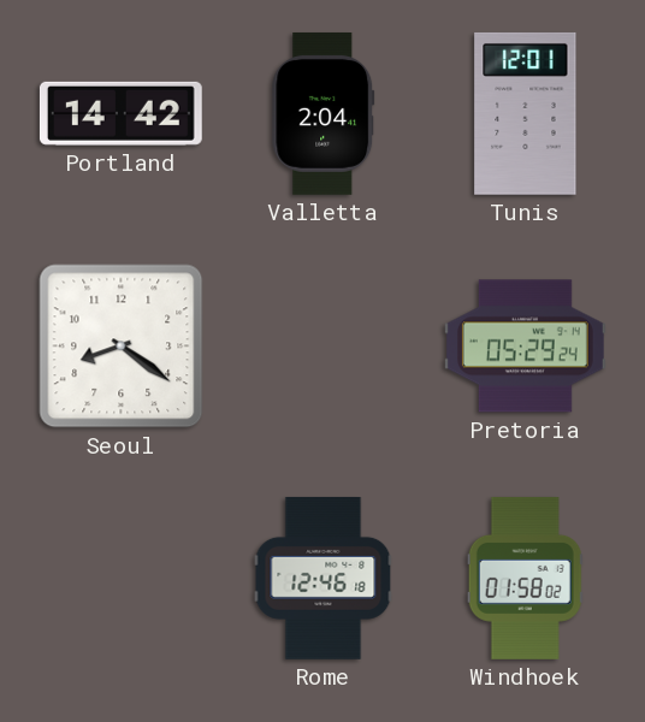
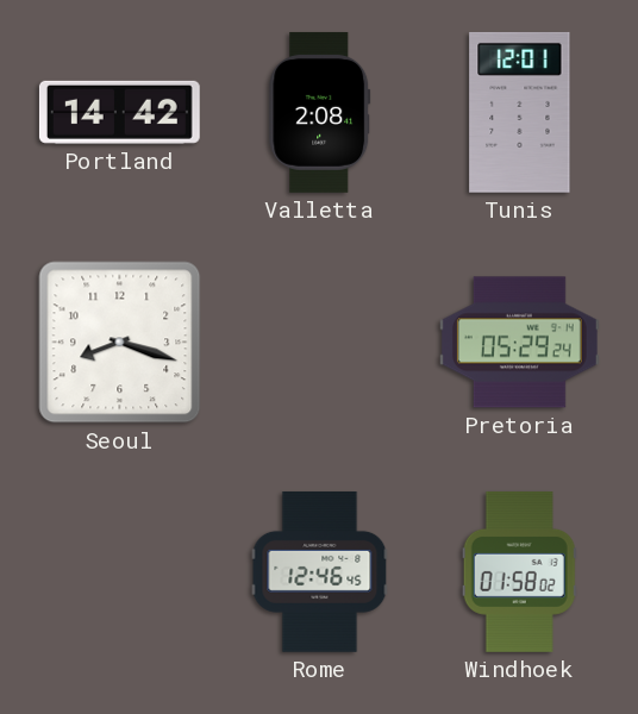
Valletta: 2:04 -> 2:08 (320, 112)
Seoul: 8:21 -> 8:18 (120, 343)
Rome: 12:46:18 -> 12:46:45 (320, 571)
